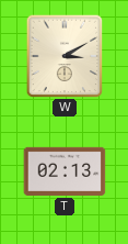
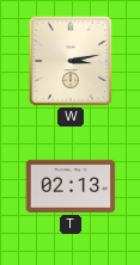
W: 3:10 -> 3:13 (71, 61)
